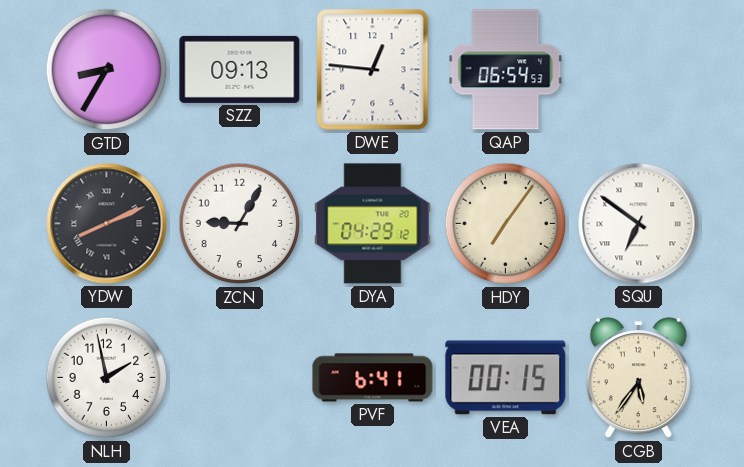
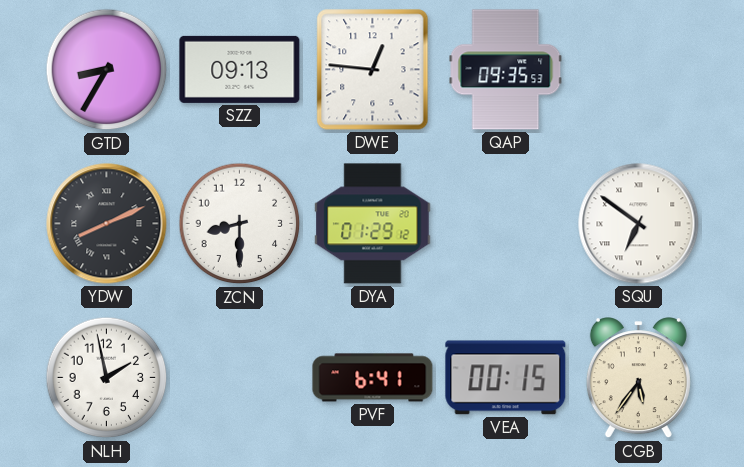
QAP: 06:54 -> 09:35 (506, 70)
ZCN: 9:05 -> 8:30 (240, 224)
DYA: 04:29 -> 01:29 (373, 224)
HDY: 7:06 -> none (506, 224)
